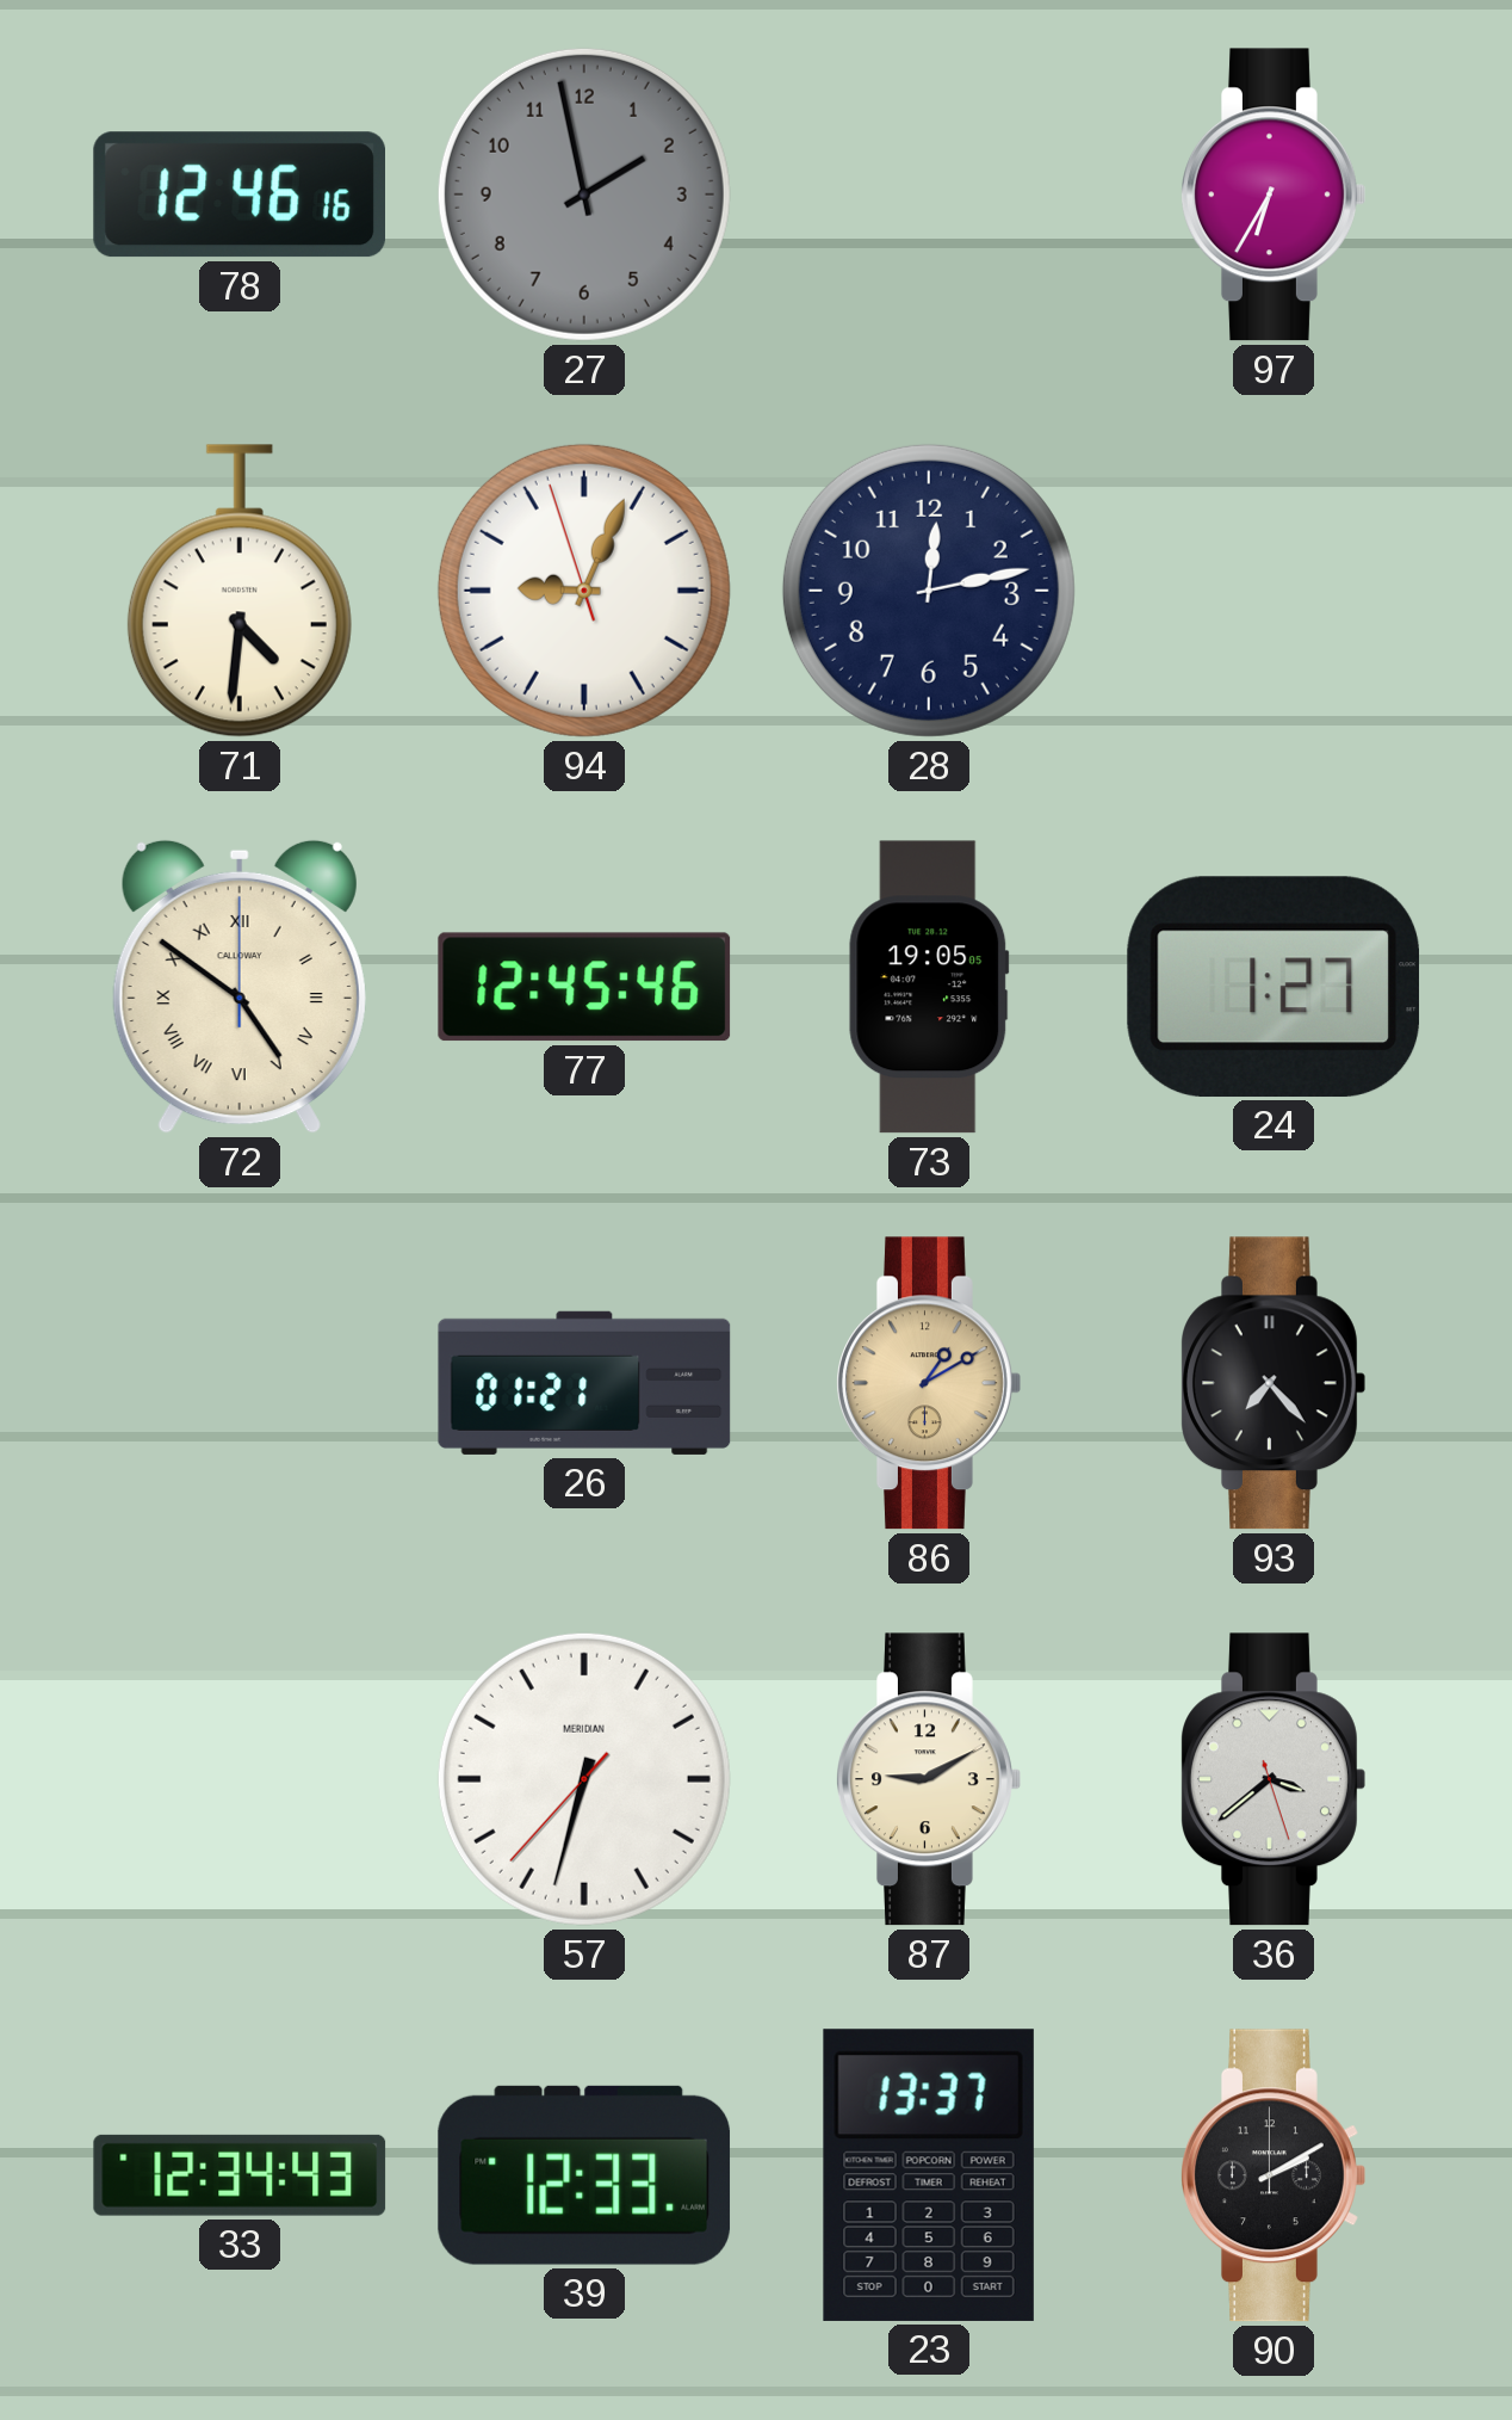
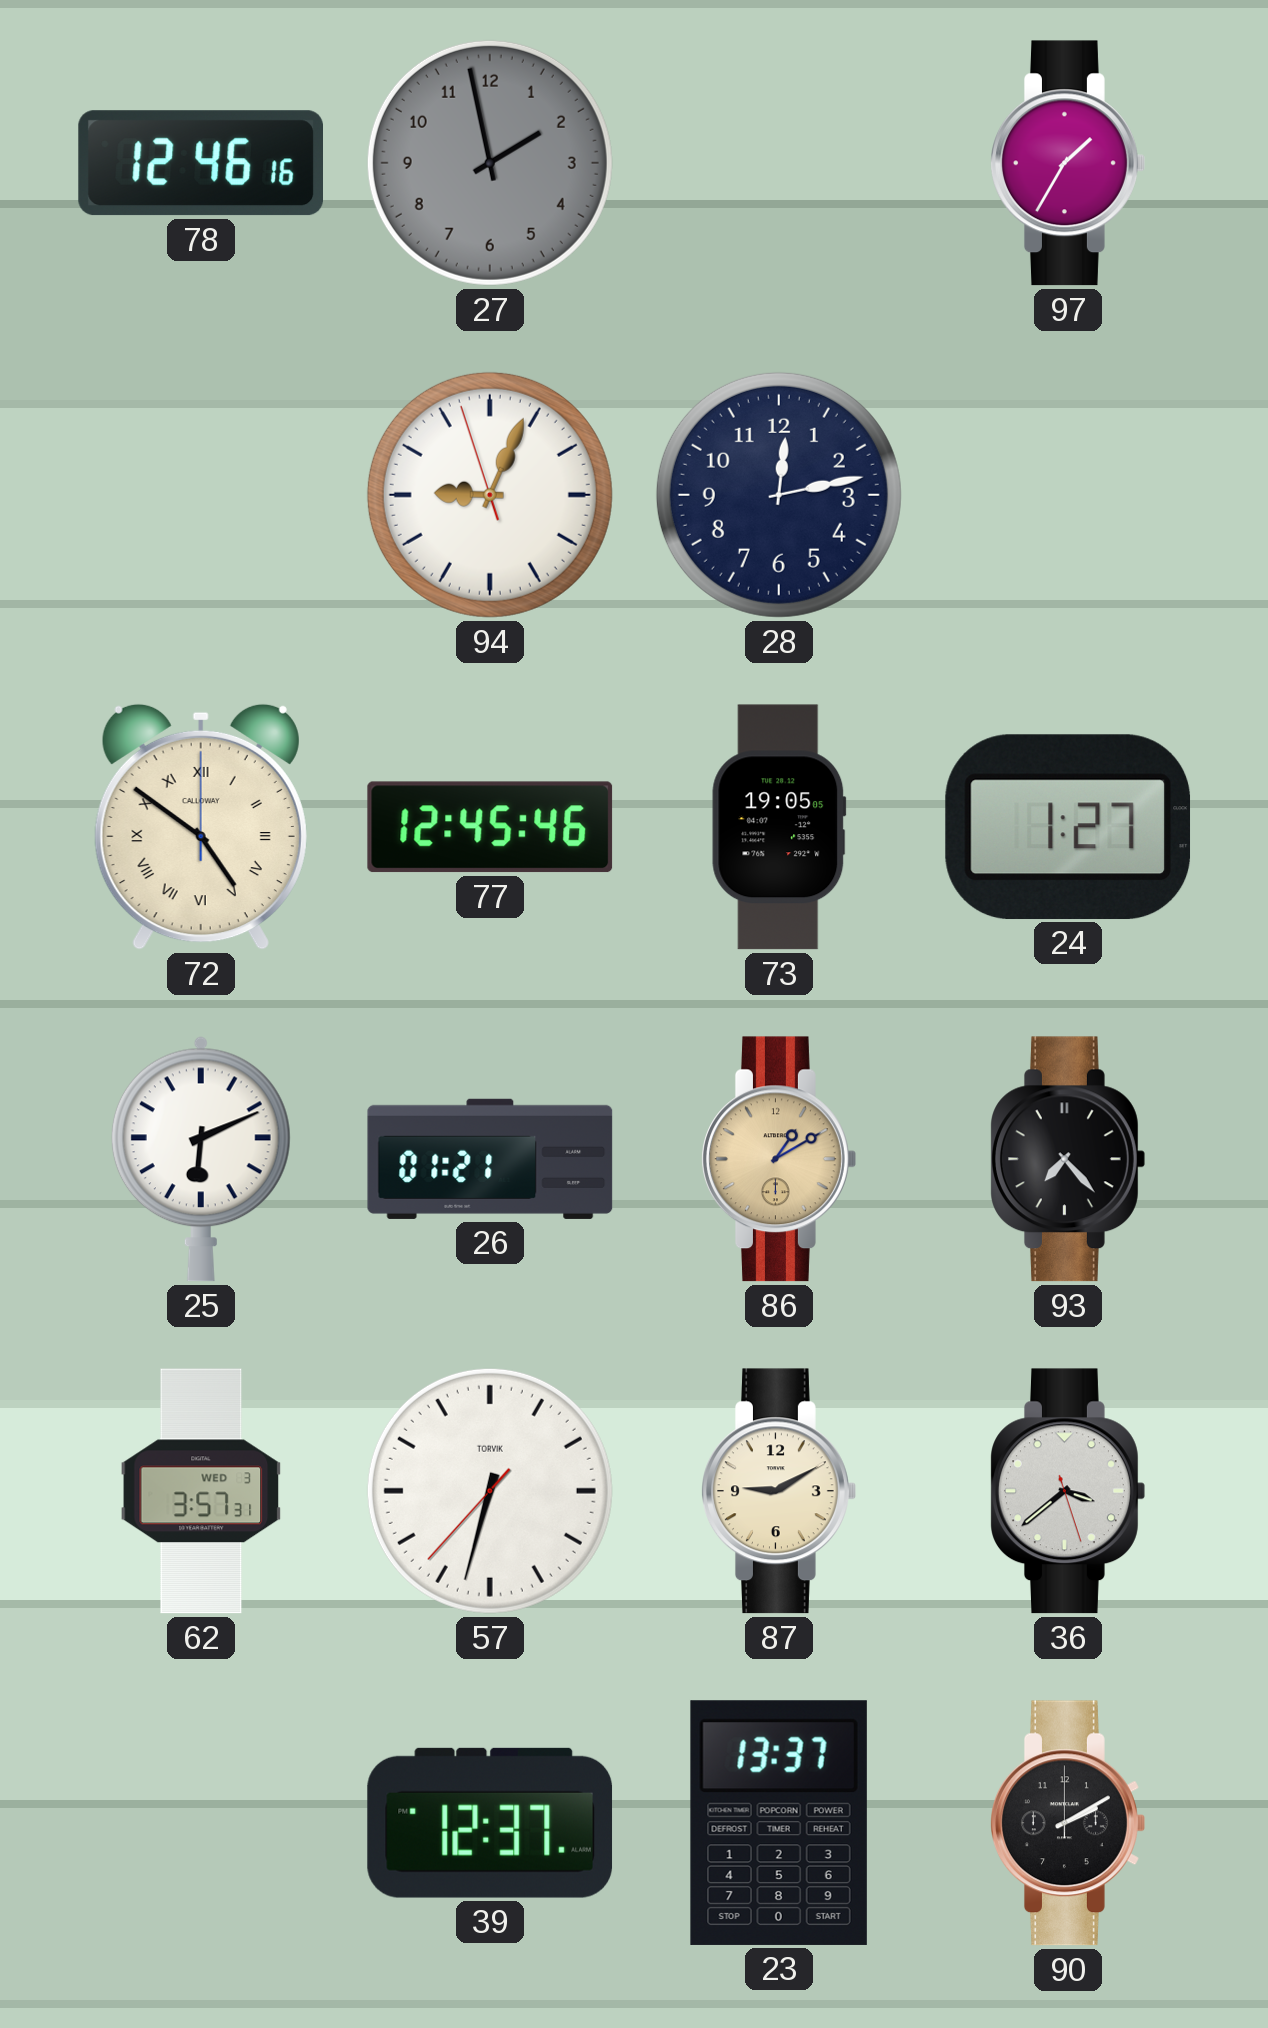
97: 6:35 -> 1:35 (1068, 163)
71: 4:31 -> none (240, 591)
25: none -> 6:11 (201, 1159)
62: none -> 3:57 (201, 1491)
57 brand: MERIDIAN -> TORVIK (490, 1491)
33: 12:34 -> none (240, 2175)
39: 12:33 -> 12:37 (490, 1823)
